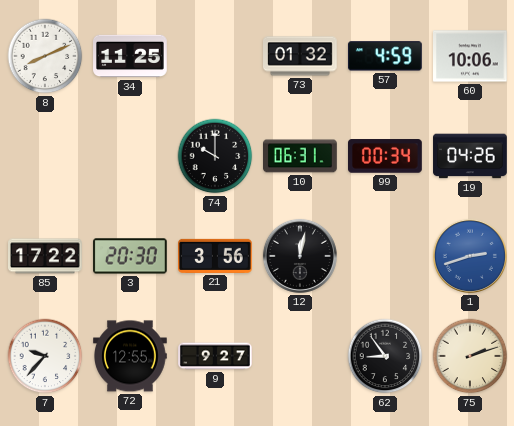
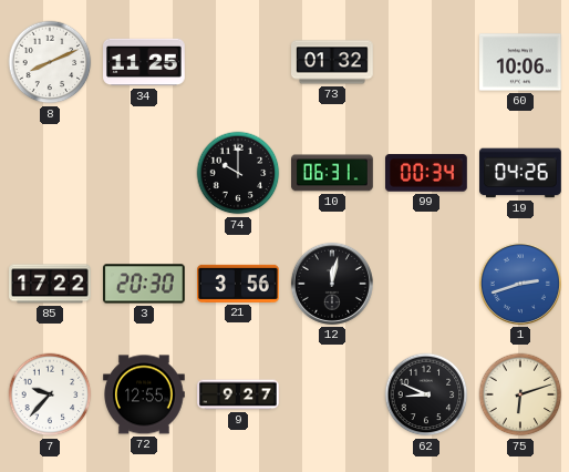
57: 4:59 -> none (385, 56)
62: 8:54 -> 8:49 (426, 394)
75: 2:12 -> 6:12 (520, 394)
